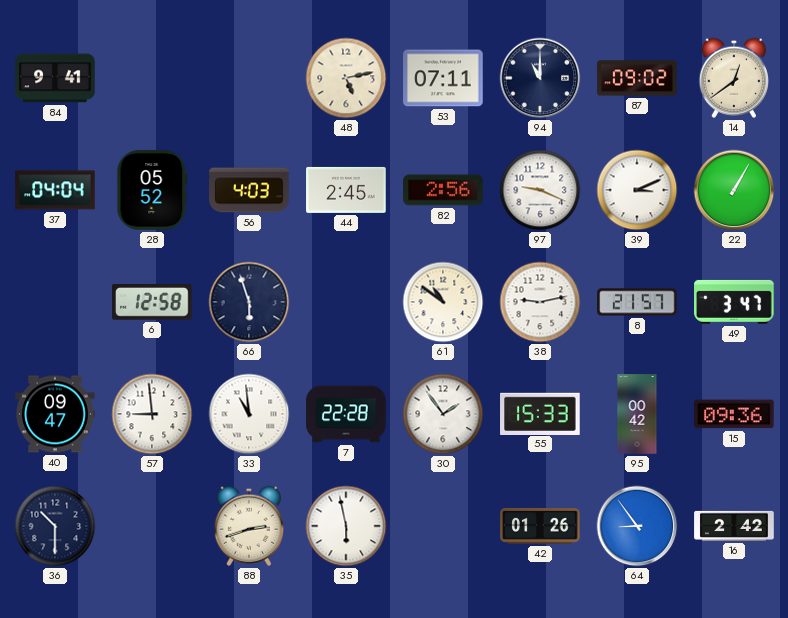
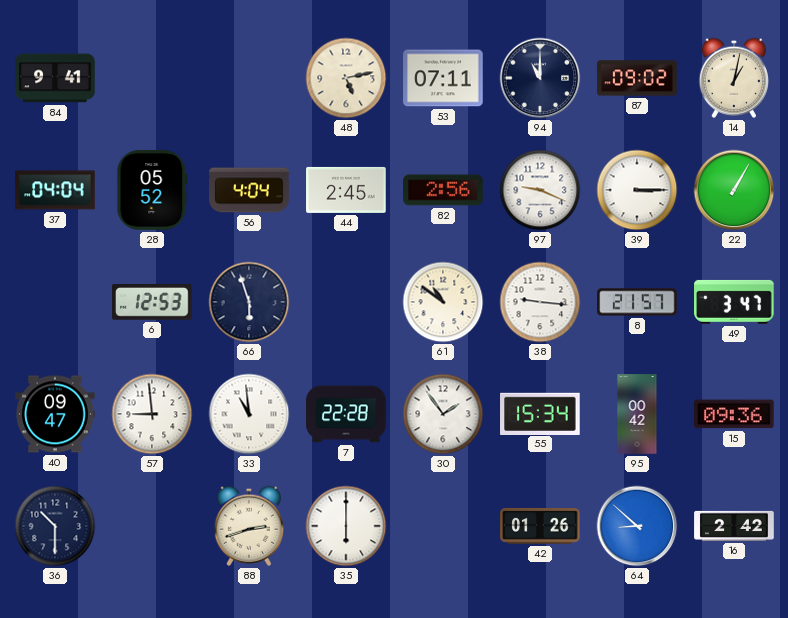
14: 12:39 -> 1:02 (734, 78)
56: 4:03 -> 4:04 (249, 190)
39: 3:11 -> 3:15 (637, 190)
6: 12:58 -> 12:53 (152, 303)
38: 9:13 -> 9:16 (540, 302)
55: 15:33 -> 15:34 (540, 413)
35: 5:58 -> 6:00 (346, 526)
64: 8:54 -> 8:52 (637, 526)
